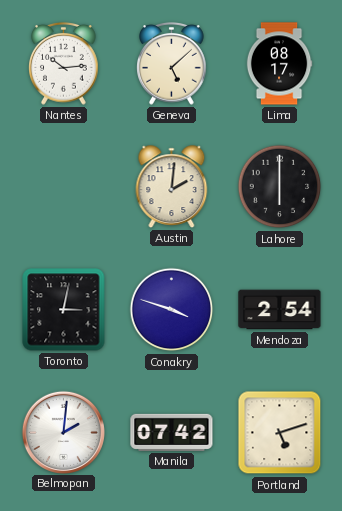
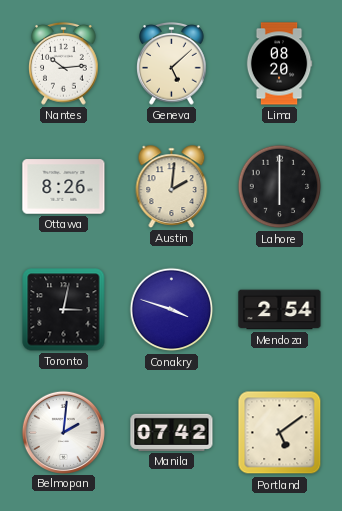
Lima: 08:17 -> 08:20 (279, 64)
Ottawa: none -> 8:26 (64, 187)
Portland: 5:12 -> 5:09 (280, 433)
